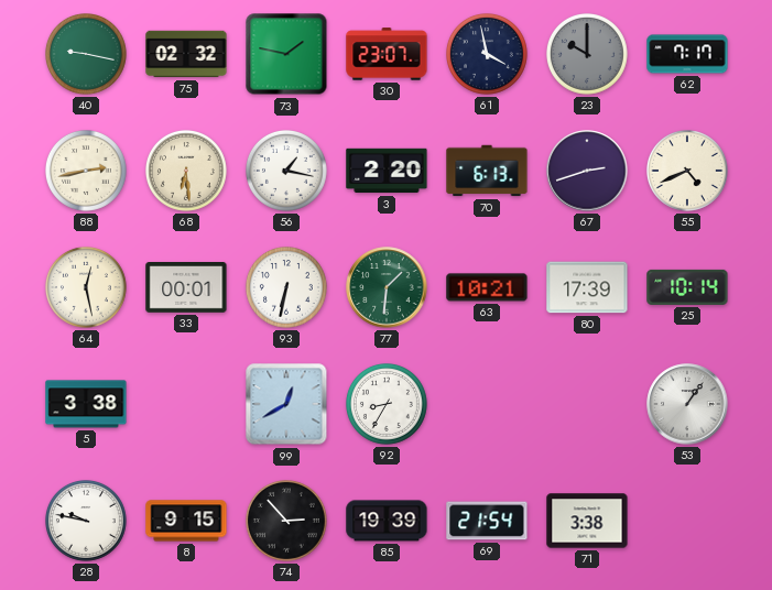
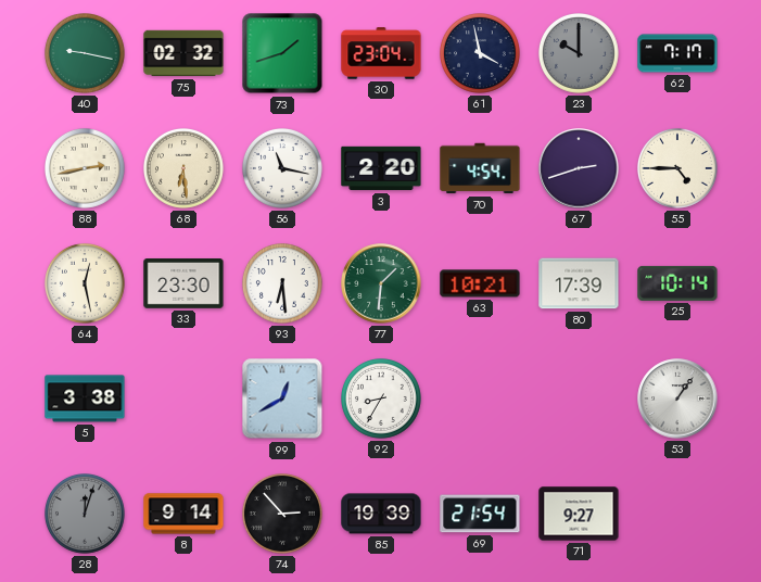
73: 1:47 -> 1:42 (282, 53)
30: 23:07 -> 23:04 (381, 53)
56: 1:17 -> 11:17 (283, 169)
70: 6:13 -> 4:54 (480, 168)
55: 4:41 -> 4:45 (678, 169)
33: 00:01 -> 23:30 (183, 284)
93: 6:32 -> 6:29 (283, 284)
28: 9:47 -> 12:03 (86, 515)
28 dial: white -> grey (86, 515)
8: 9:15 -> 9:14 (183, 514)
71: 3:38 -> 9:27 (579, 514)
